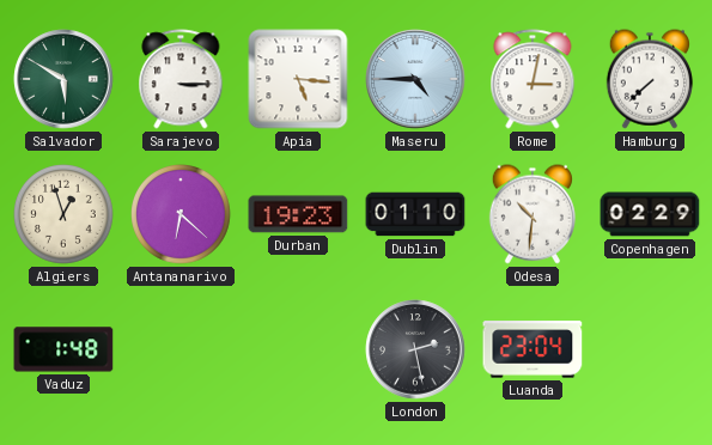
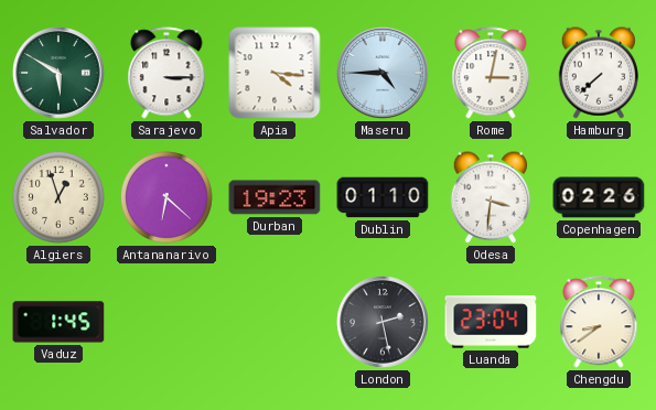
Apia: 5:16 -> 4:16 (275, 73)
Odesa: 10:31 -> 3:31 (491, 197)
Copenhagen: 02:29 -> 02:26 (599, 197)
Vaduz: 1:48 -> 1:45 (58, 322)
Chengdu: none -> 8:39 (599, 322)
